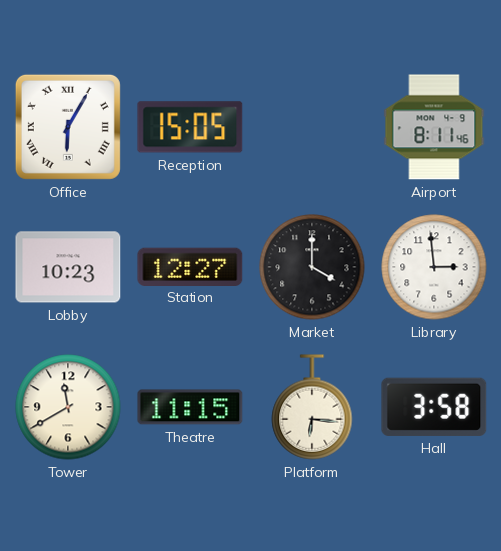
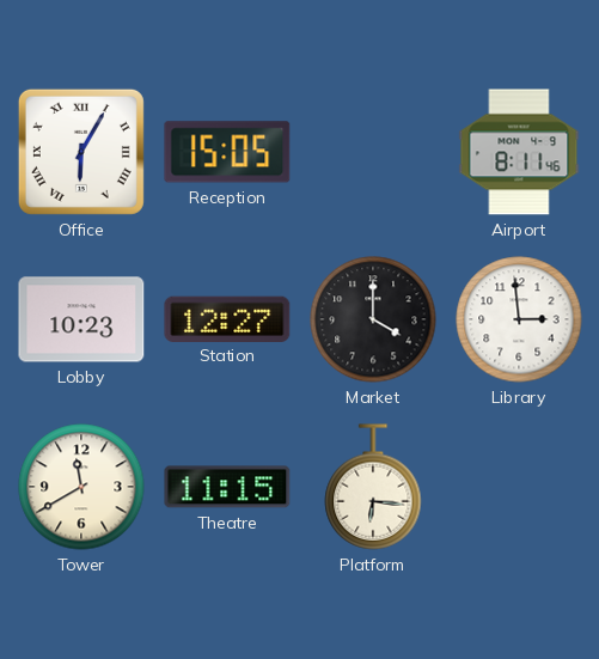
Hall: 3:58 -> none (434, 407)
